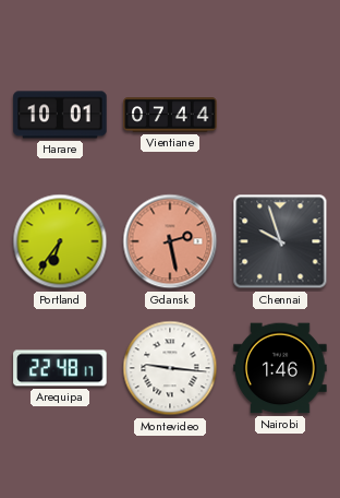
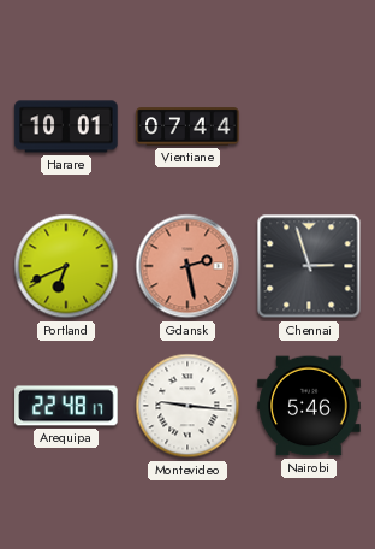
Portland: 6:36 -> 6:41 (66, 266)
Chennai: 9:57 -> 2:57 (309, 266)
Nairobi: 1:46 -> 5:46 (309, 406)
